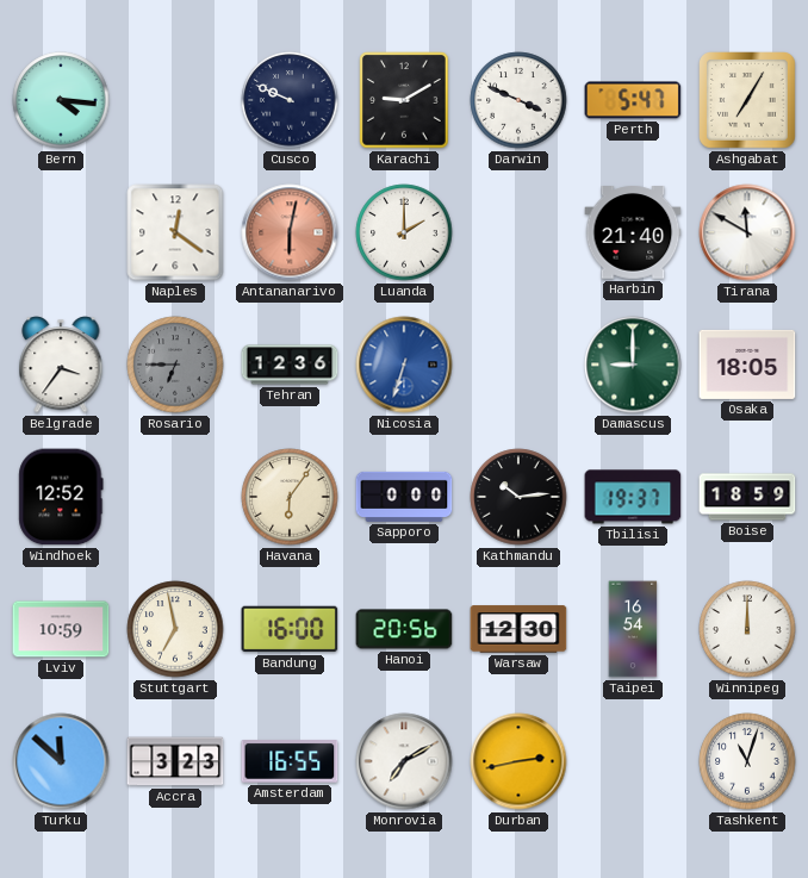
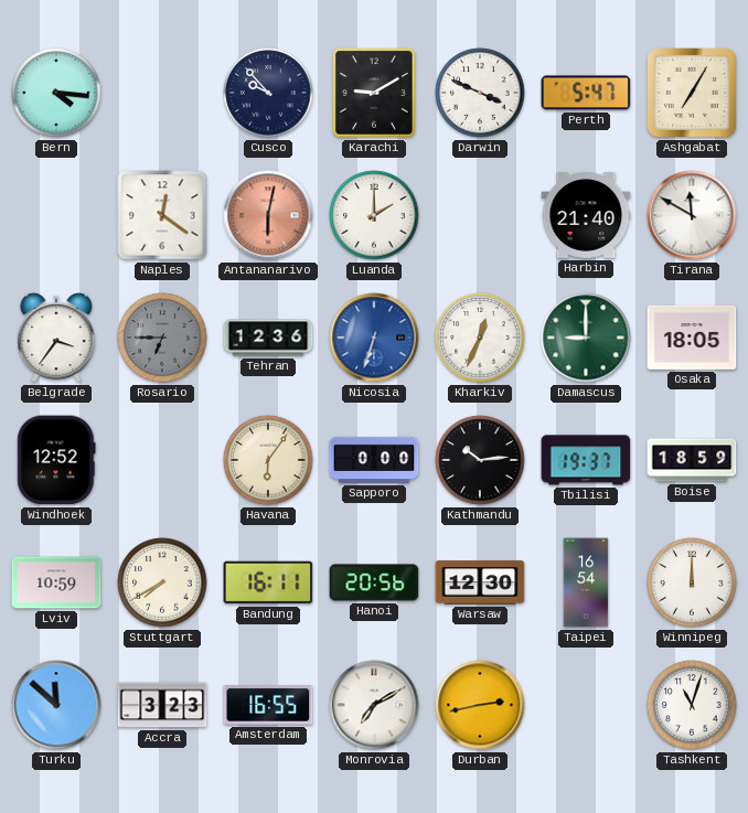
Cusco: 9:49 -> 9:53 (268, 93)
Kharkiv: none -> 12:34 (480, 338)
Stuttgart: 6:58 -> 7:40 (162, 582)
Bandung: 16:00 -> 16:11 (268, 582)
